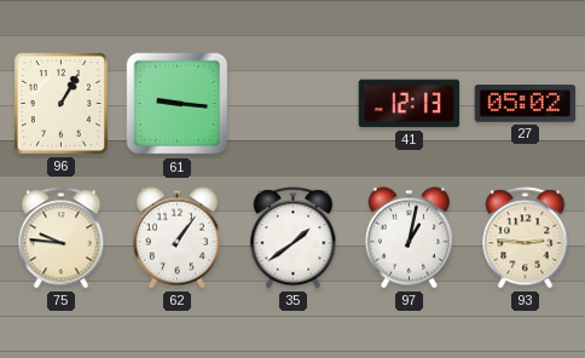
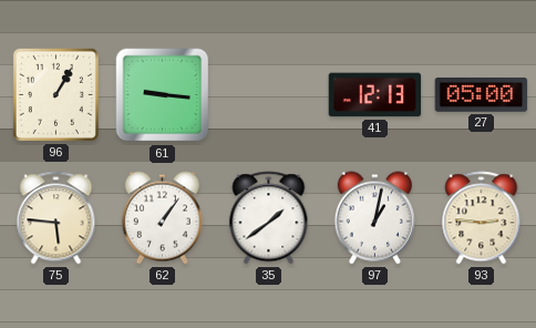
27: 05:02 -> 05:00 (482, 94)
75: 9:46 -> 5:46 (56, 218)
